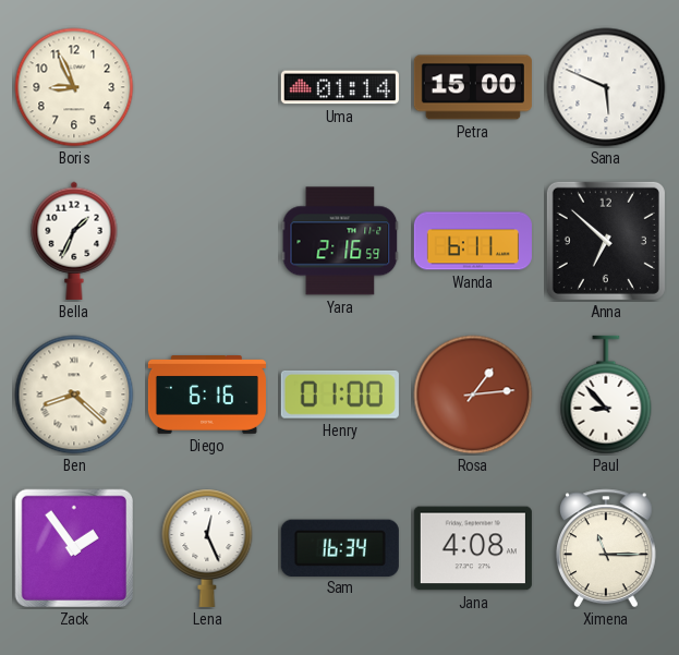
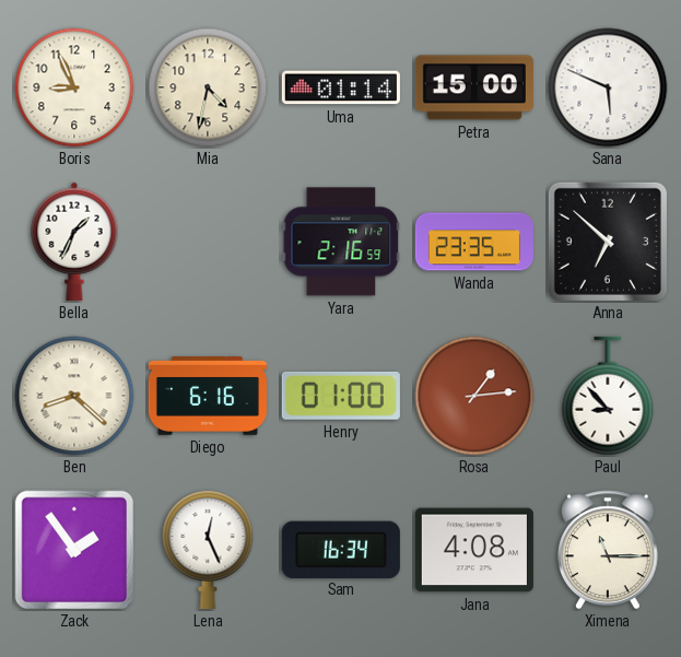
Mia: none -> 4:32 (208, 87)
Wanda: 6:11 -> 23:35 (474, 242)
